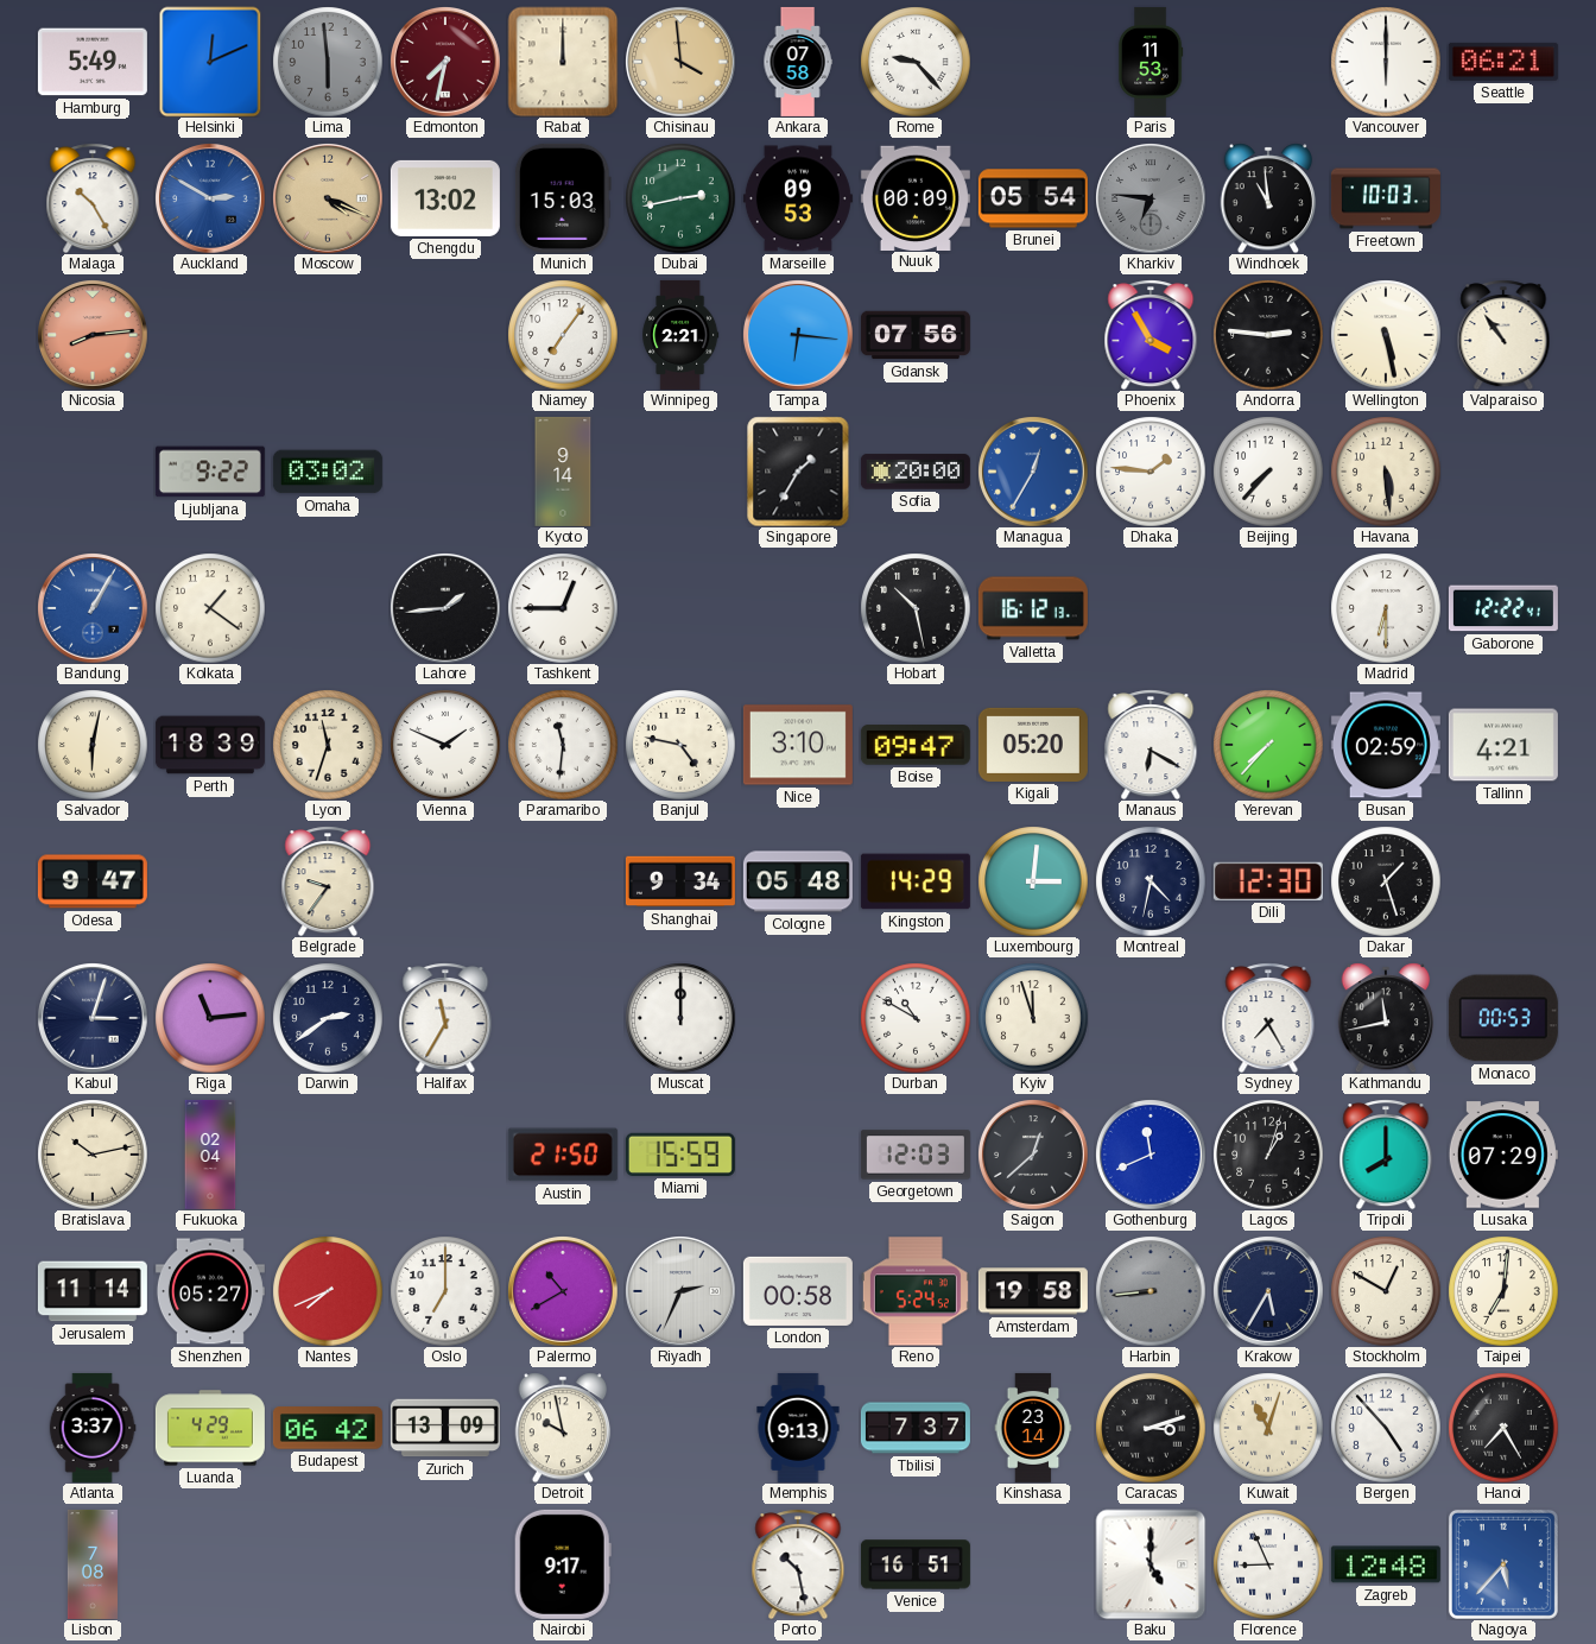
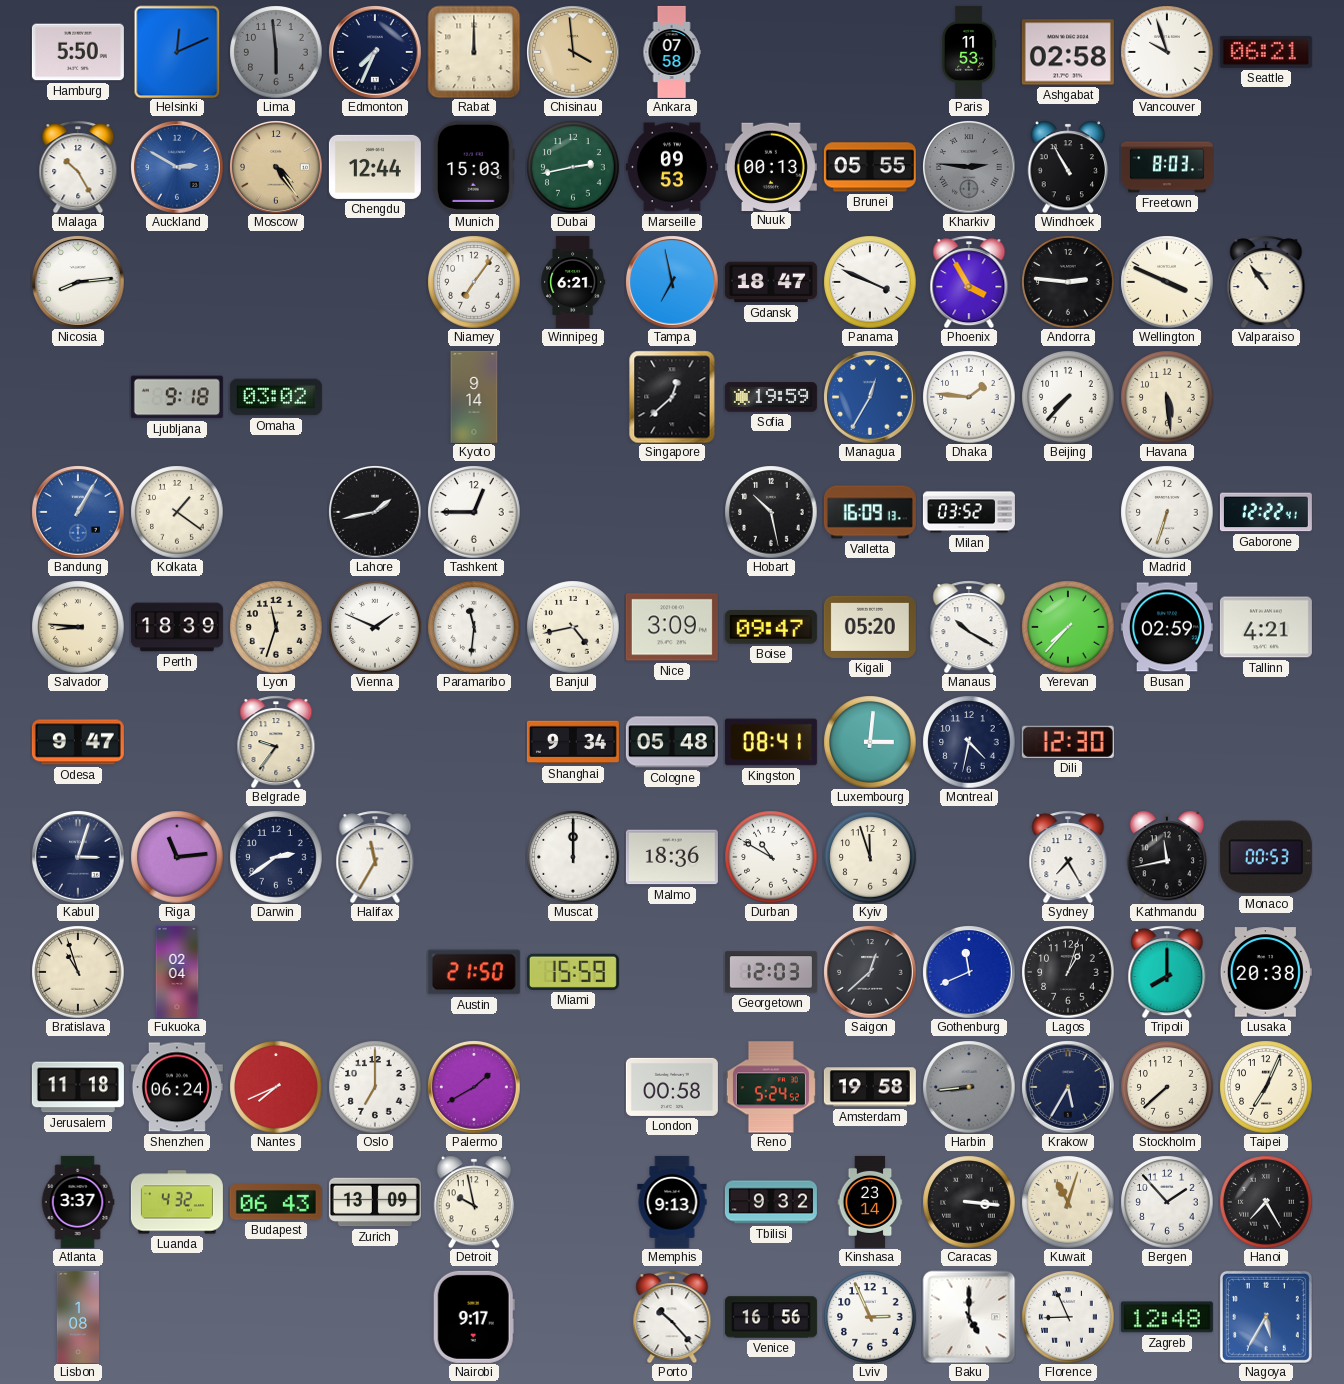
Hamburg: 5:49 -> 5:50 (78, 52)
Edmonton: 7:32 -> 7:34 (375, 52)
Edmonton dial: burgundy -> navy (375, 52)
Rome: 9:23 -> none (916, 62)
Ashgabat: none -> 02:58 (1068, 52)
Vancouver: 6:00 -> 9:57 (1167, 52)
Moscow: 4:19 -> 4:24 (276, 167)
Chengdu: 13:02 -> 12:44 (375, 167)
Nuuk: 00:09 -> 00:13 (771, 166)
Brunei: 05:54 -> 05:55 (870, 167)
Kharkiv: 6:46 -> 2:46 (969, 167)
Windhoek: 10:59 -> 10:55 (1068, 167)
Freetown: 10:03 -> 8:03 (1167, 167)
Nicosia dial: salmon -> white (78, 282)
Winnipeg: 2:21 -> 6:21 (573, 282)
Tampa: 6:16 -> 6:58 (672, 282)
Gdansk: 07:56 -> 18:47 (771, 282)
Panama: none -> 3:49 (870, 282)
Wellington: 5:28 -> 3:49 (1167, 282)
Ljubljana: 9:22 -> 9:18 (177, 397)
Singapore: 1:35 -> 12:38 (672, 397)
Sofia: 20:00 -> 19:59 (771, 397)
Lahore: 1:44 -> 1:43 (375, 512)
Valletta: 16:12 -> 16:09 (870, 512)
Milan: none -> 03:52 (969, 512)
Madrid: 6:30 -> 6:33 (1167, 512)
Salvador: 6:02 -> 8:46 (78, 627)
Banjul: 4:47 -> 4:43 (573, 627)
Nice: 3:10 -> 3:09 (672, 627)
Manaus: 6:20 -> 10:20 (969, 627)
Kingston: 14:29 -> 08:41 (771, 742)
Dakar: 1:27 -> none (1386, 881)
Malmo: none -> 18:36 (672, 857)
Bratislava: 10:13 -> 10:57 (78, 972)
Lusaka: 07:29 -> 20:38 (1266, 972)
Jerusalem: 11:14 -> 11:18 (78, 1087)
Shenzhen: 05:27 -> 06:24 (177, 1087)
Palermo: 10:40 -> 1:40 (474, 1087)
Riyadh: 2:34 -> none (680, 1291)
Stockholm: 12:50 -> 7:38 (1167, 1087)
Taipei: 7:01 -> 7:04 (1266, 1087)
Luanda: 4:29 -> 4:32 (177, 1202)
Budapest: 06:42 -> 06:43 (276, 1202)
Tbilisi: 7:37 -> 9:32 (771, 1202)
Caracas: 3:12 -> 3:16 (969, 1202)
Bergen: 4:53 -> 1:53 (1167, 1202)
Lisbon: 7:08 -> 1:08 (78, 1317)
Porto: 10:28 -> 10:23 (672, 1317)
Venice: 16:51 -> 16:56 (771, 1317)
Lviv: none -> 2:56 (870, 1317)
Nagoya: 5:37 -> 5:35 (1266, 1317)
